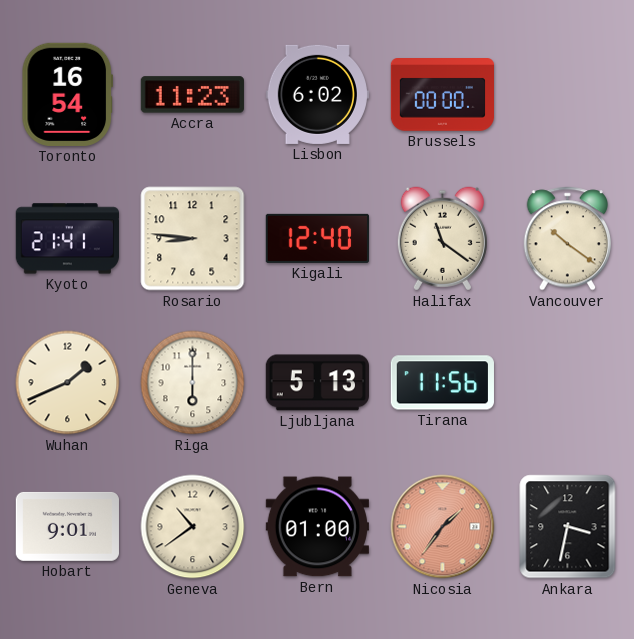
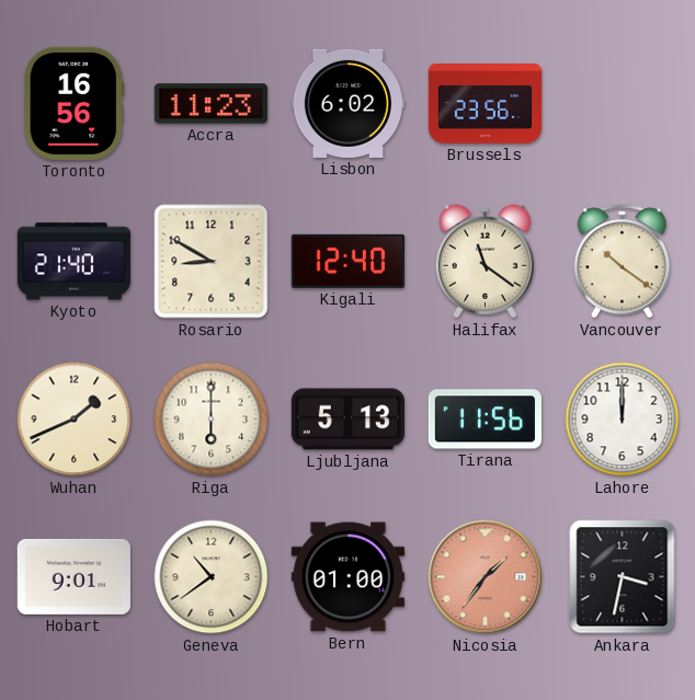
Toronto: 16:54 -> 16:56 (73, 103)
Brussels: 00:00 -> 23:56 (485, 104)
Kyoto: 21:41 -> 21:40 (73, 262)
Rosario: 8:46 -> 8:50 (212, 262)
Lahore: none -> 12:00 (623, 420)
